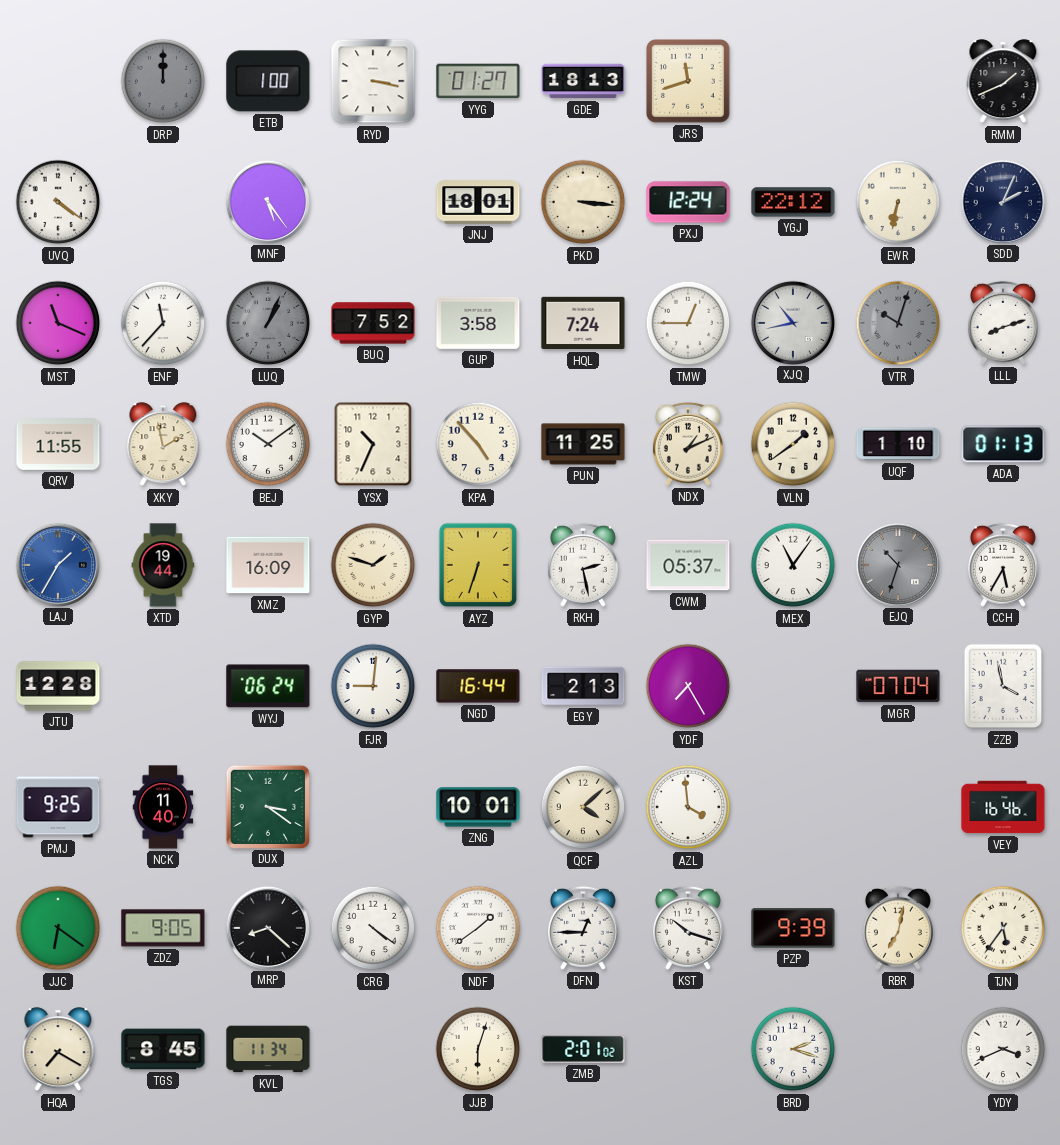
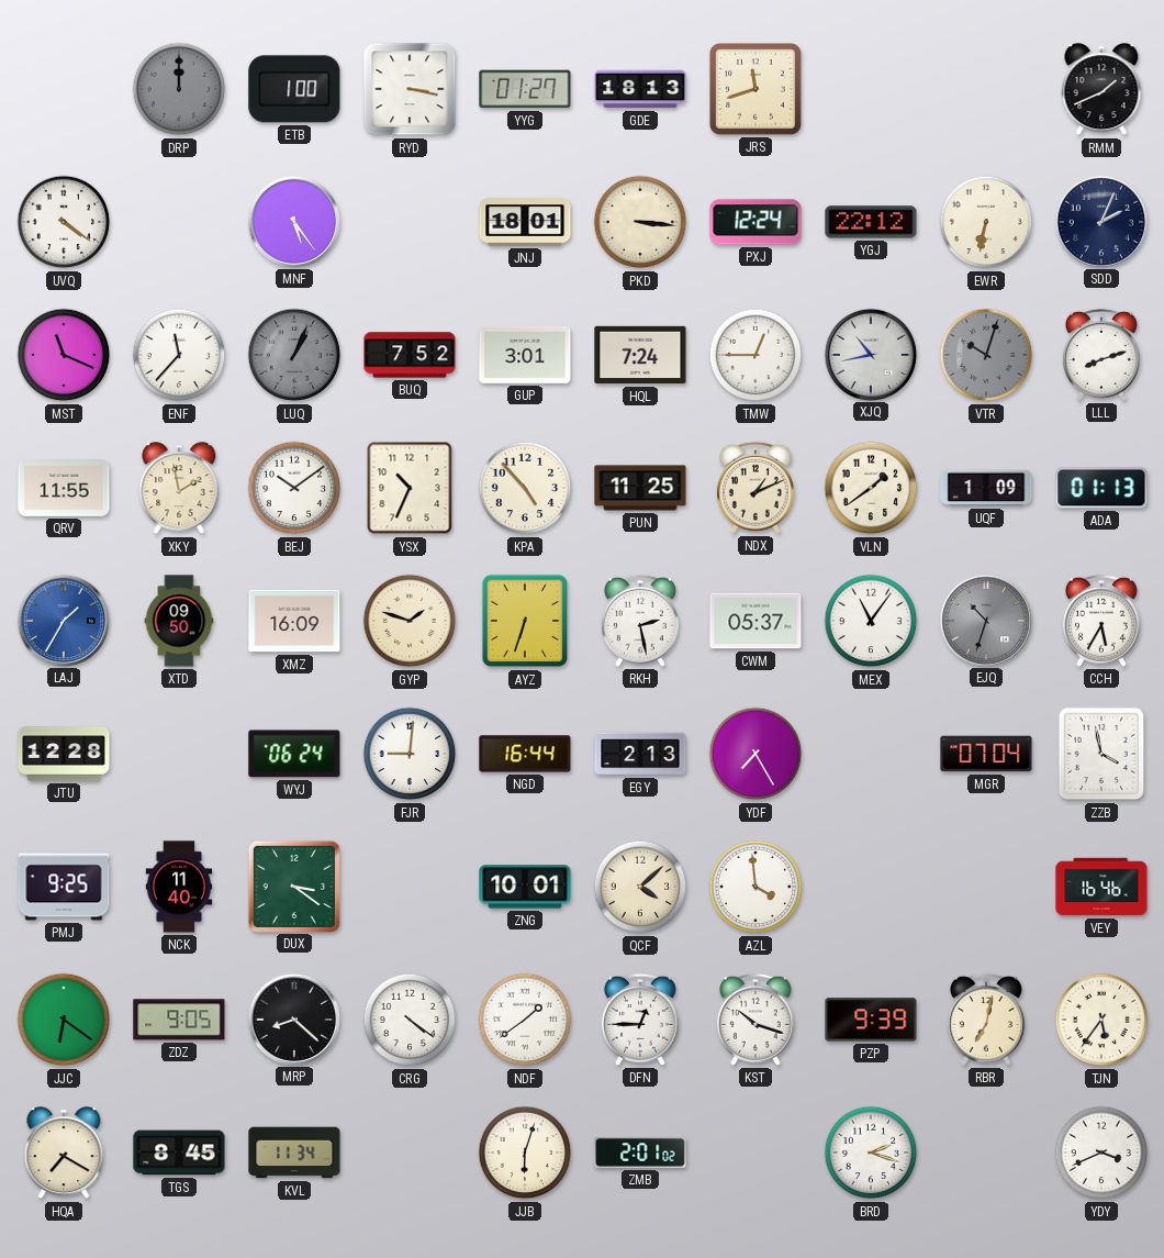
GUP: 3:58 -> 3:01 (525, 355)
UQF: 1:10 -> 1:09 (986, 488)
XTD: 19:44 -> 09:50 (179, 621)
